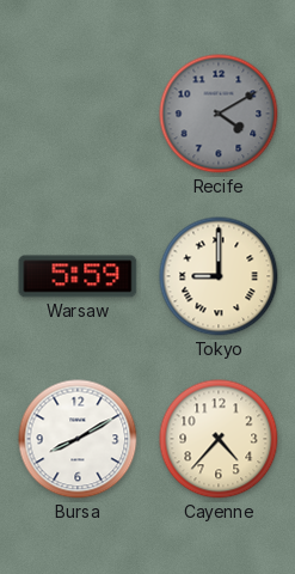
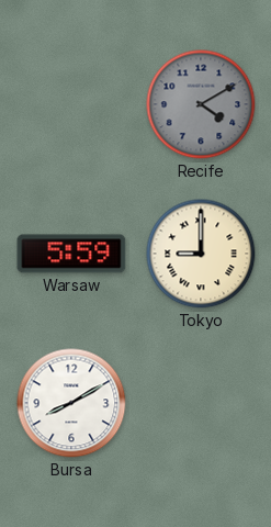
Cayenne: 4:37 -> none (219, 439)
